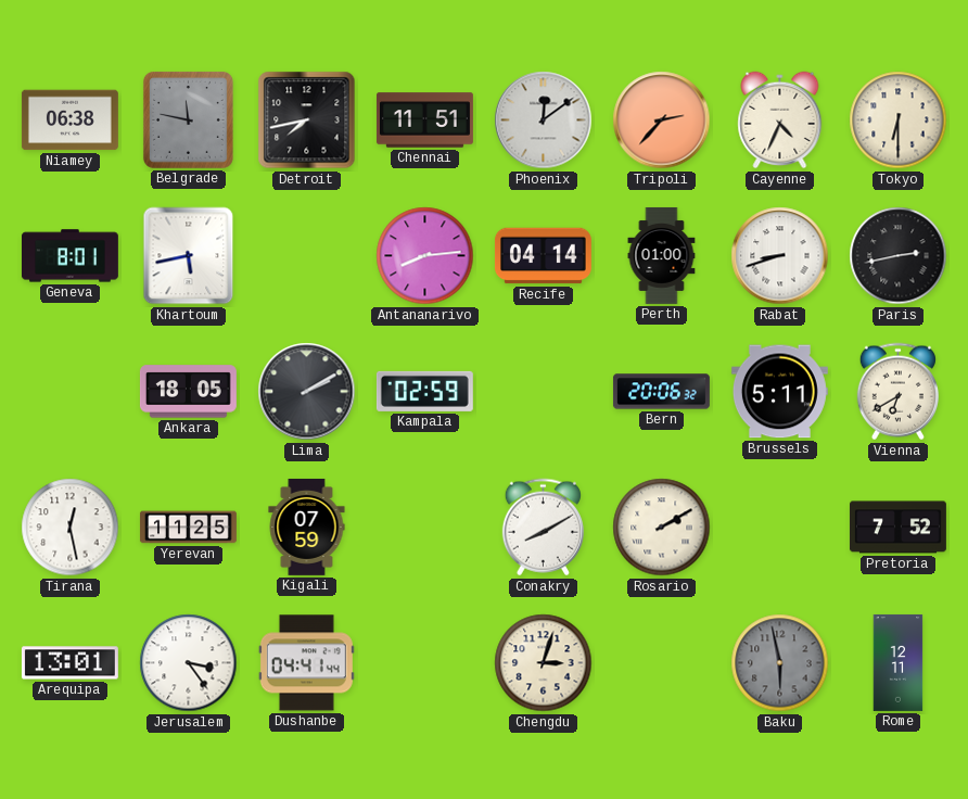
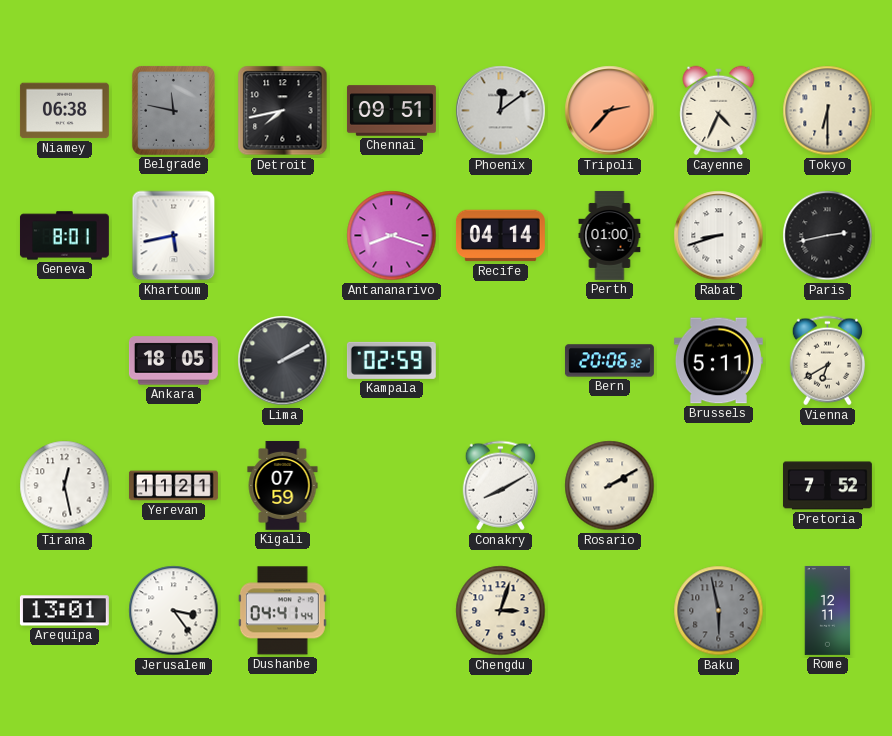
Chennai: 11:51 -> 09:51 (391, 111)
Antananarivo: 8:14 -> 8:18 (392, 236)
Yerevan: 11:25 -> 11:21 (173, 486)
